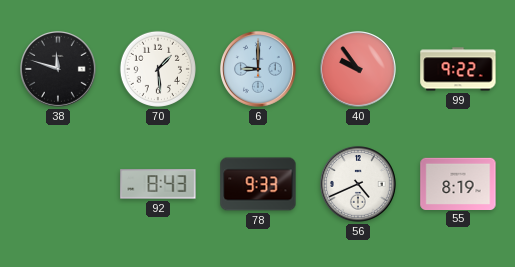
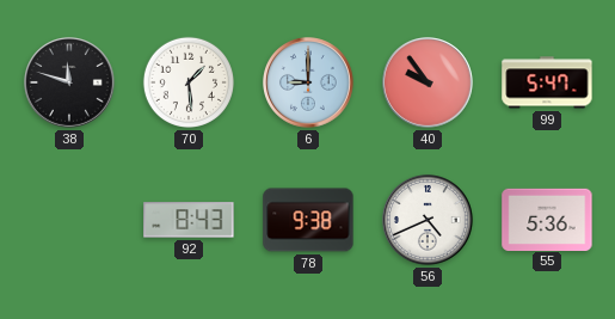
99: 9:22 -> 5:47 (547, 82)
78: 9:33 -> 9:38 (308, 220)
55: 8:19 -> 5:36 (547, 219)
